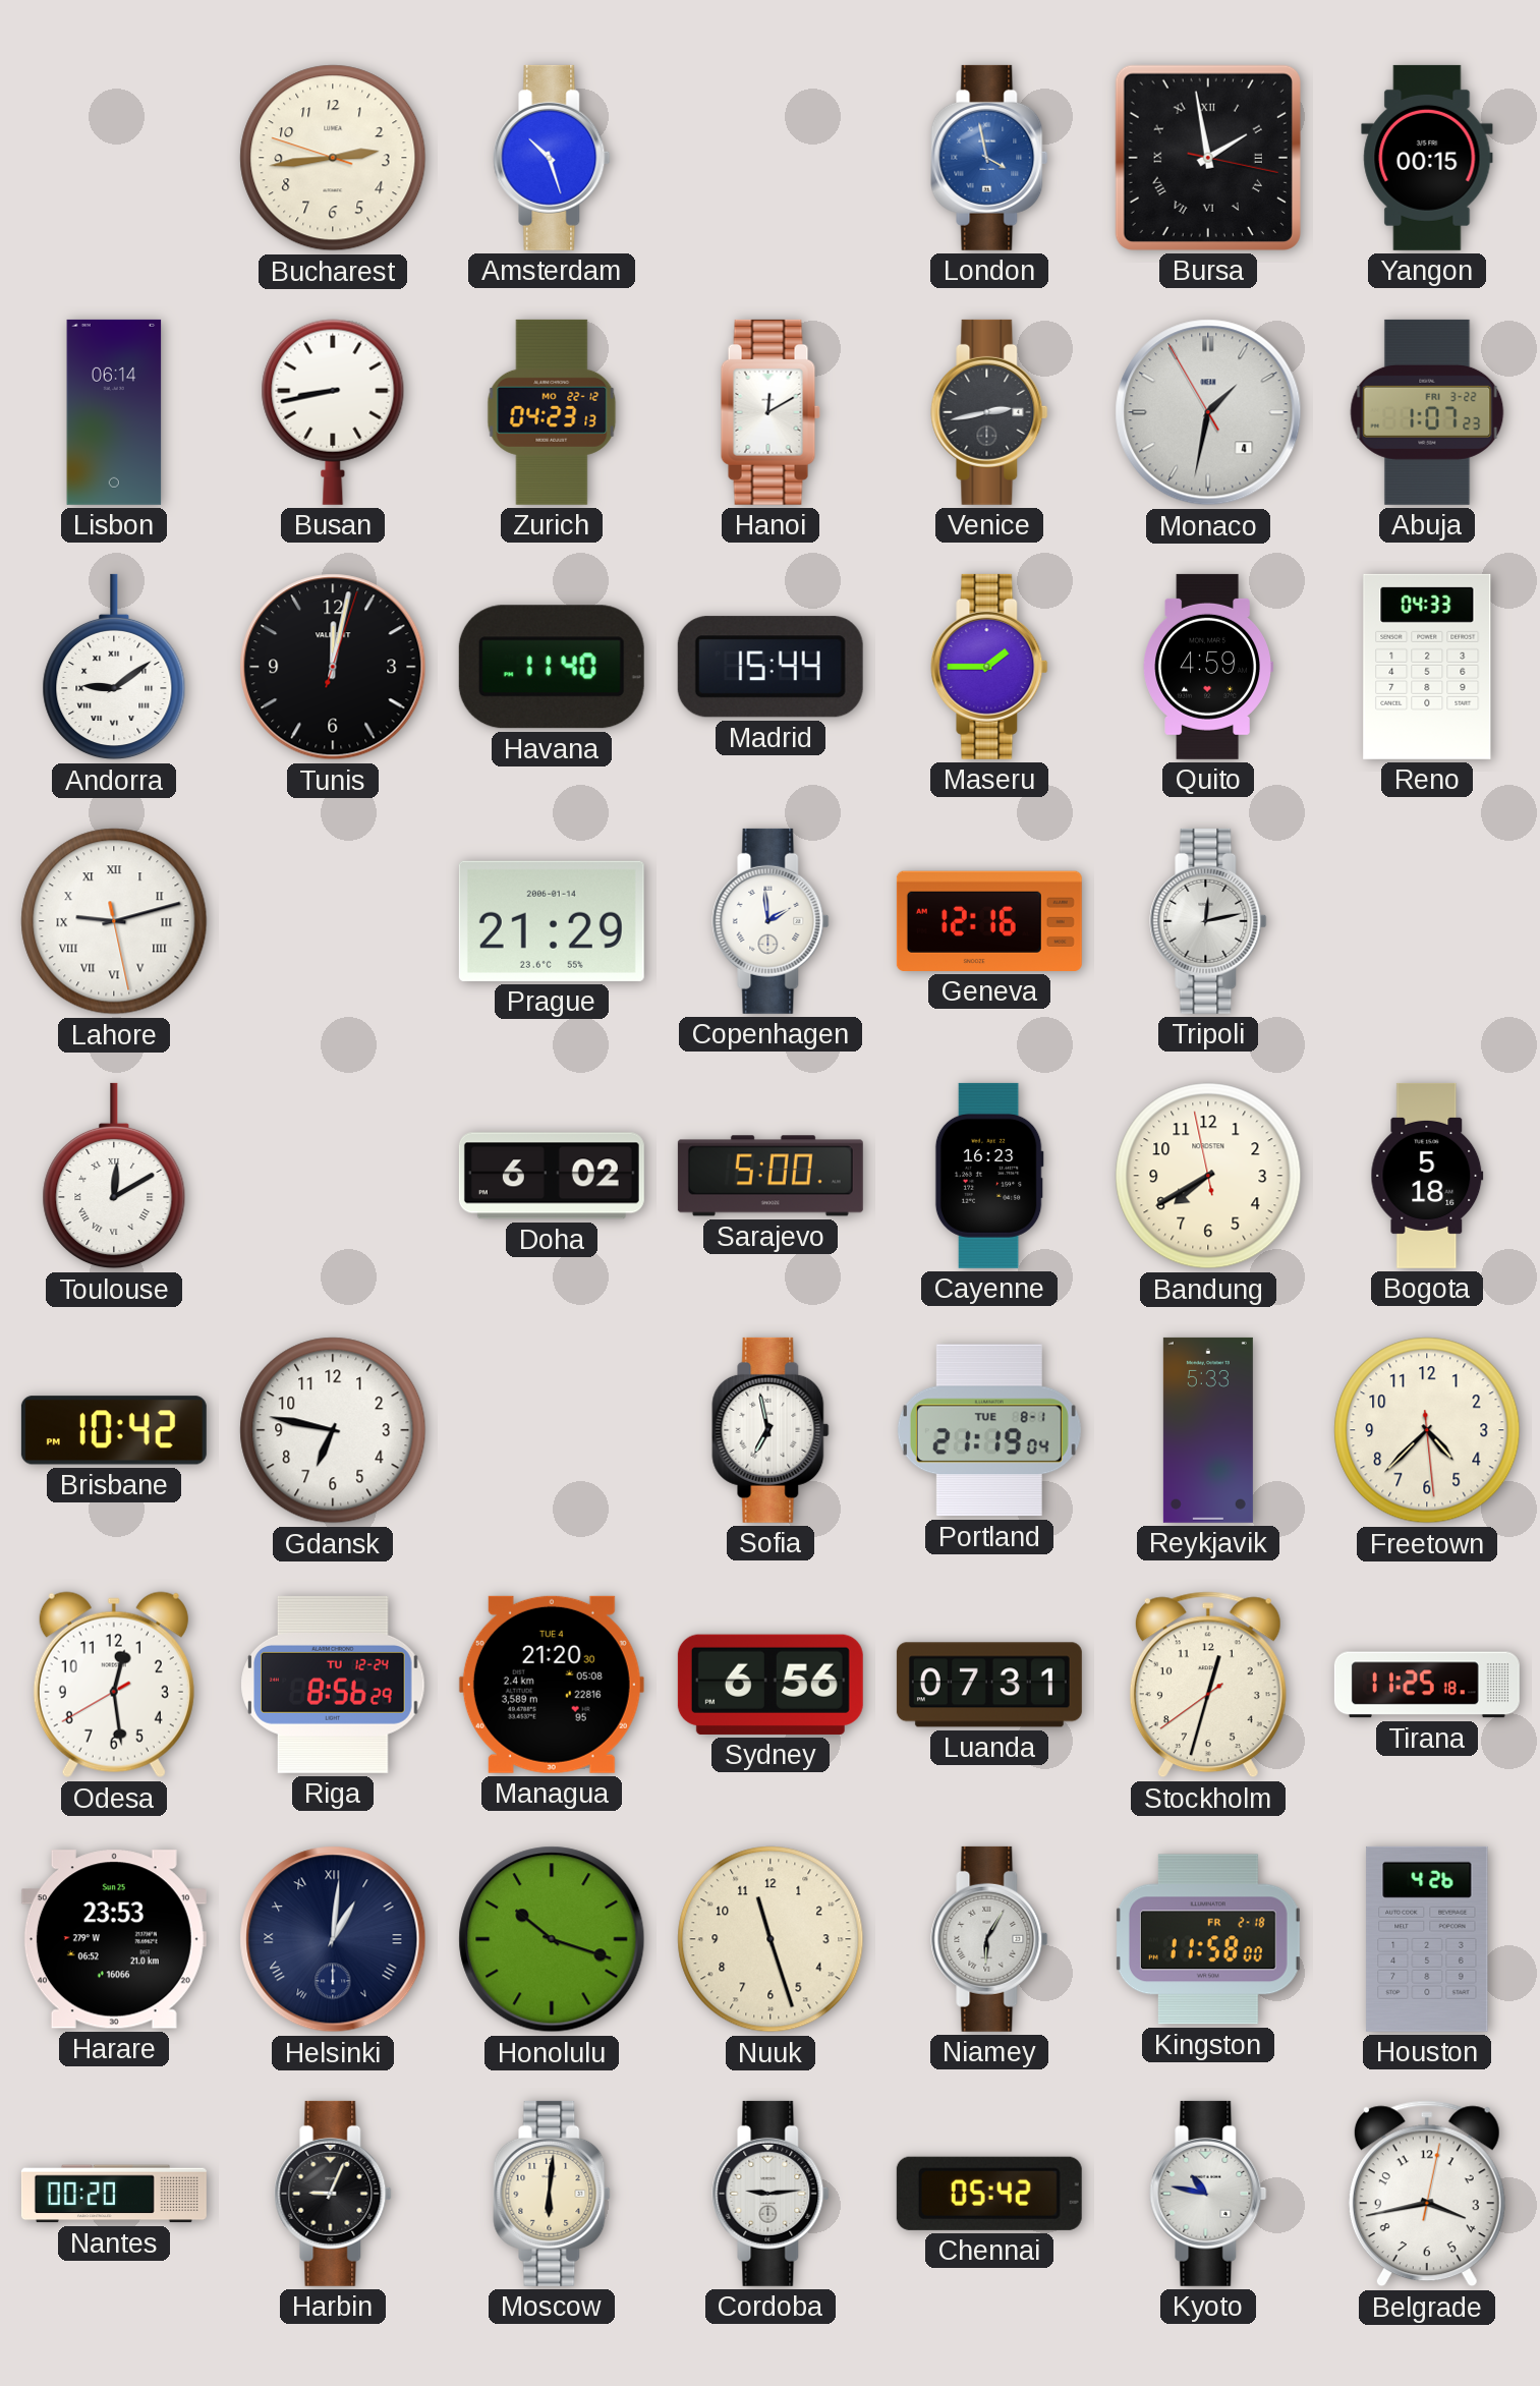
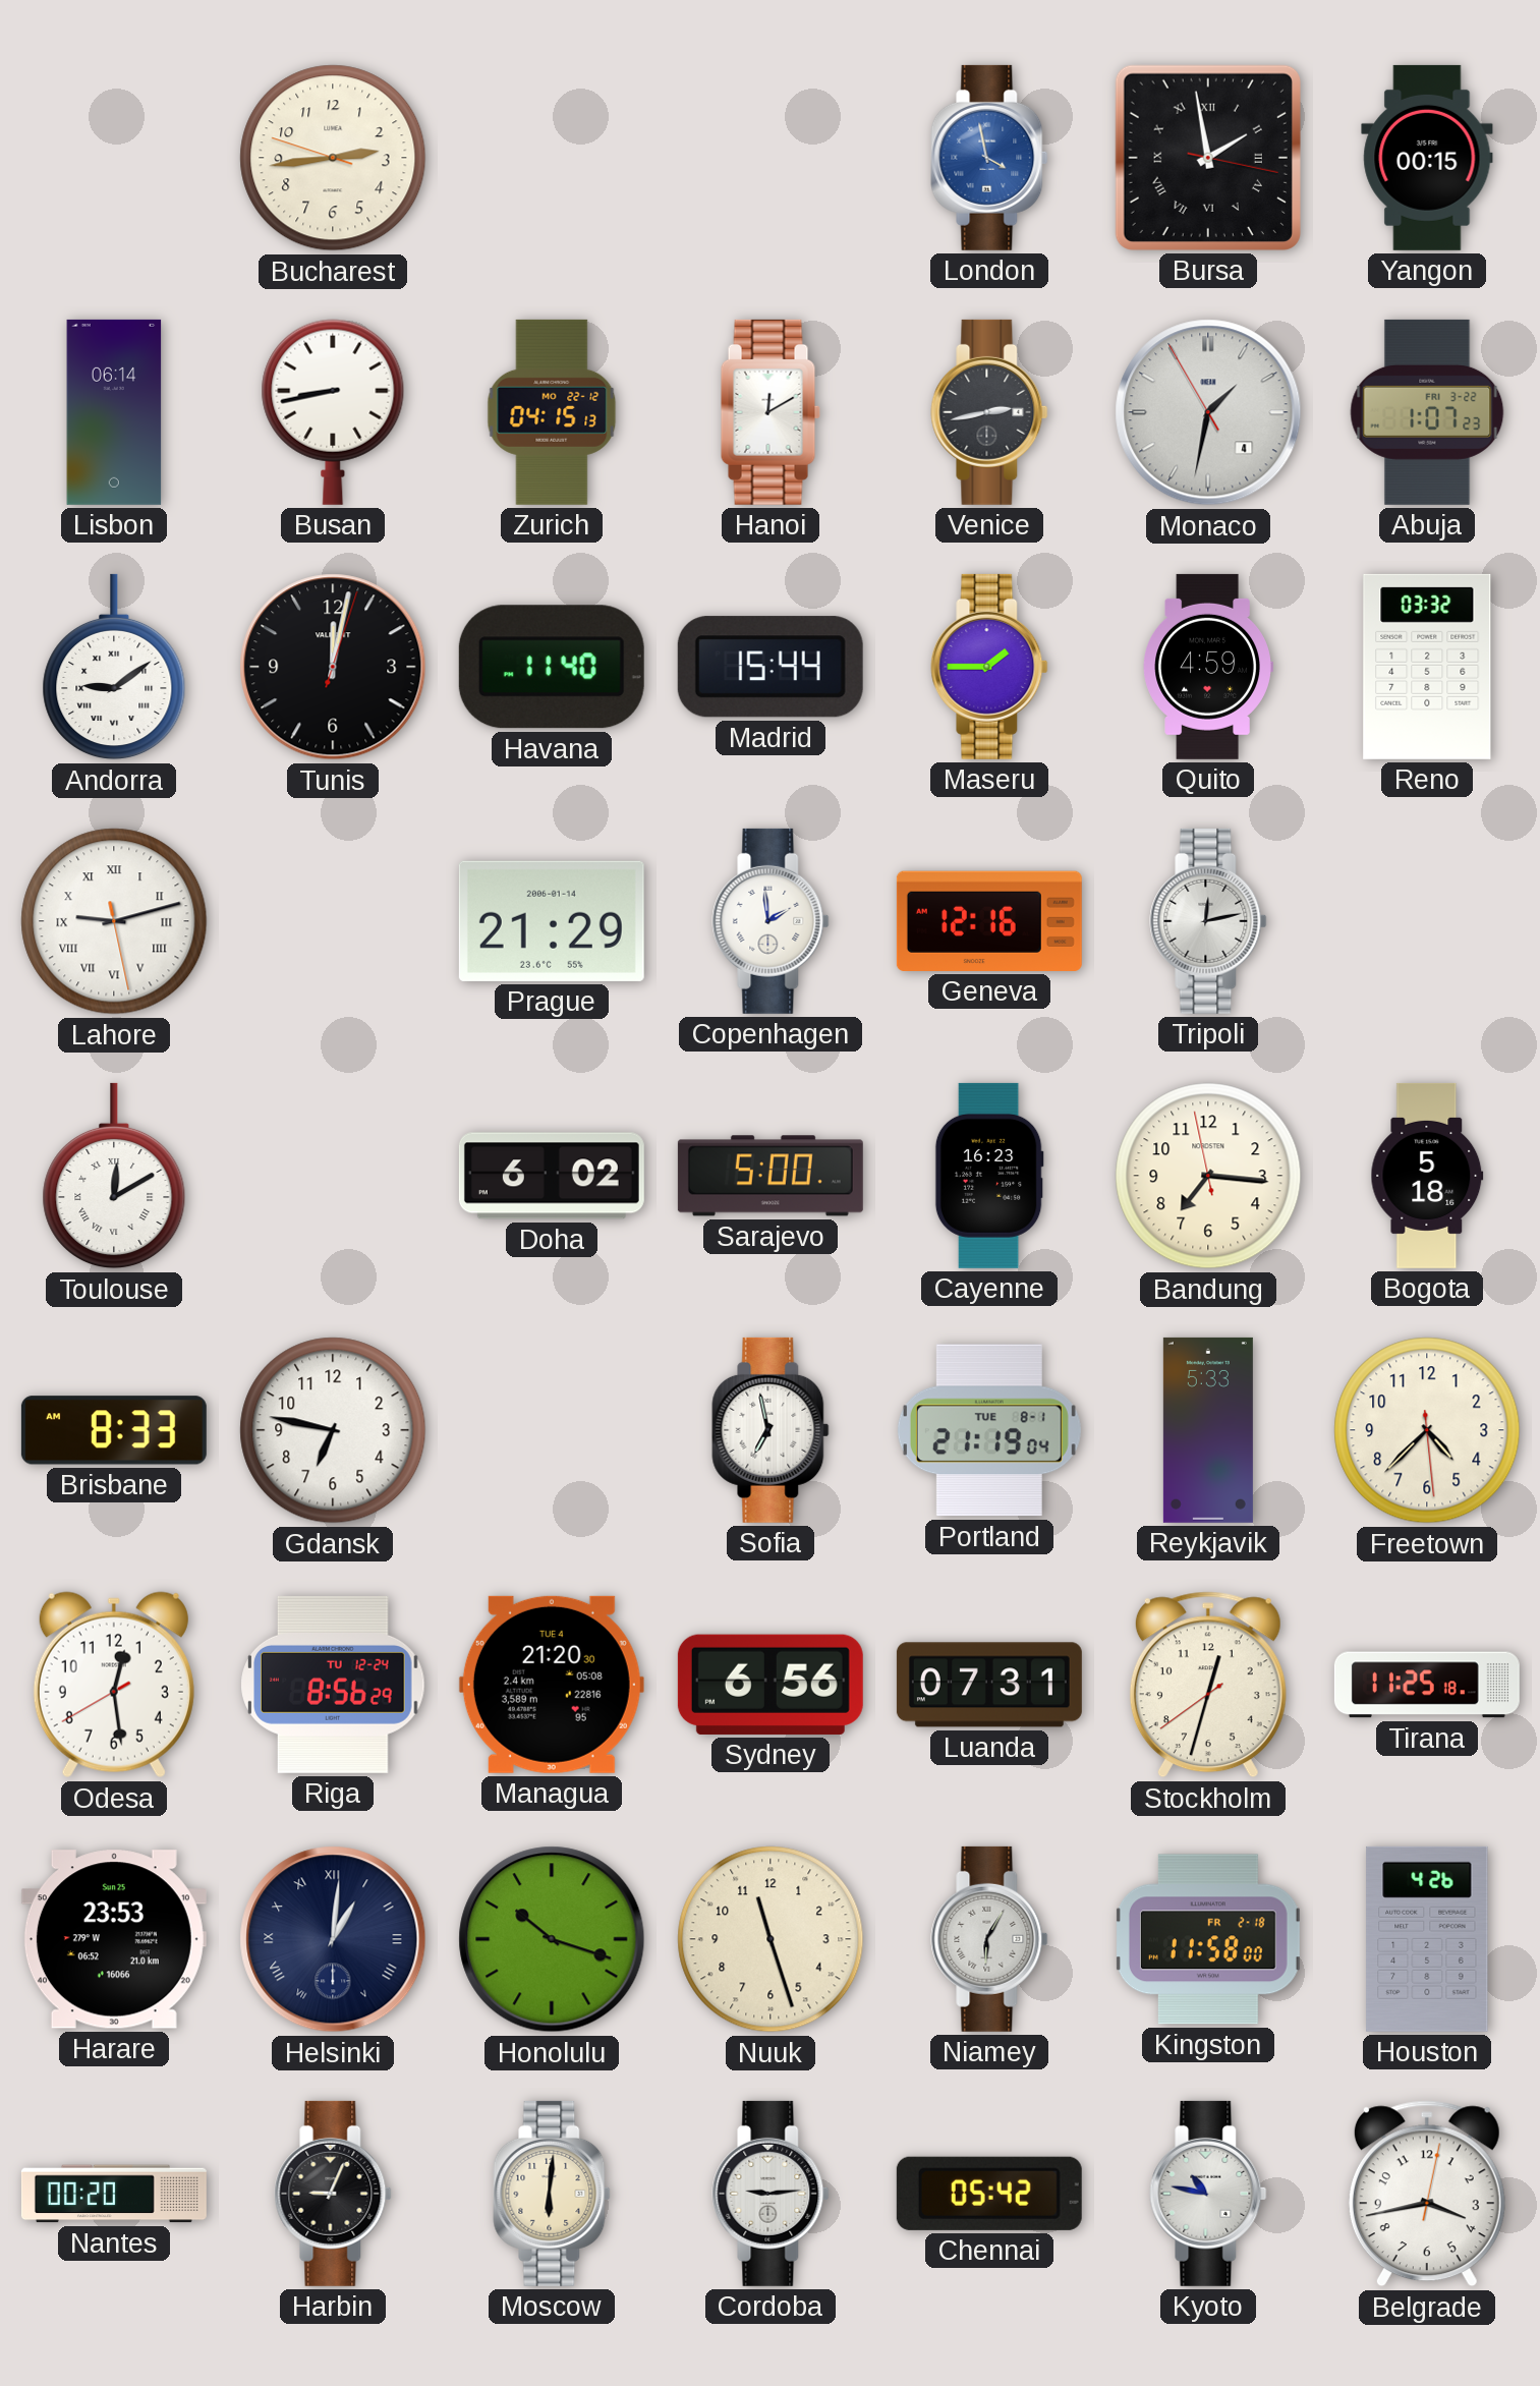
Amsterdam: 10:27 -> none (552, 158)
Zurich: 04:23 -> 04:15 (552, 412)
Reno: 04:33 -> 03:32 (1427, 667)
Bandung: 7:39 -> 7:15 (1208, 1176)
Brisbane: 10:42 -> 8:33 (114, 1430)
